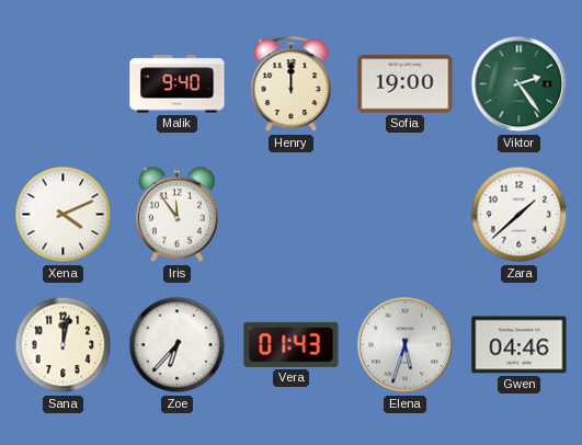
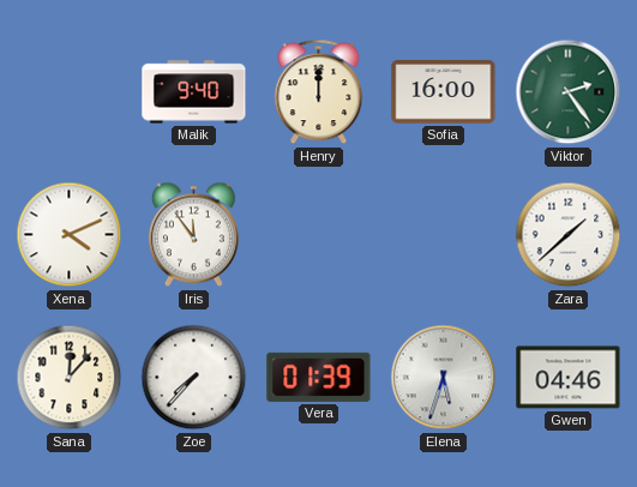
Sofia: 19:00 -> 16:00 (444, 92)
Sana: 12:02 -> 12:07 (70, 378)
Zoe: 6:37 -> 7:37 (194, 378)
Vera: 01:43 -> 01:39 (319, 377)
